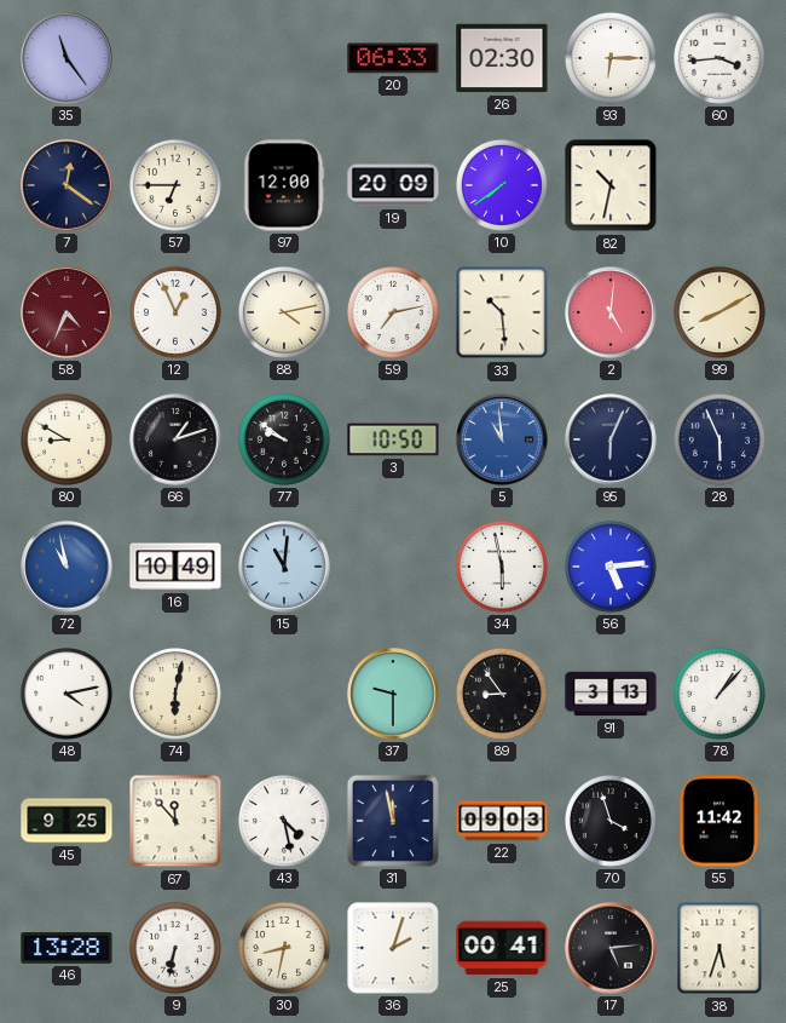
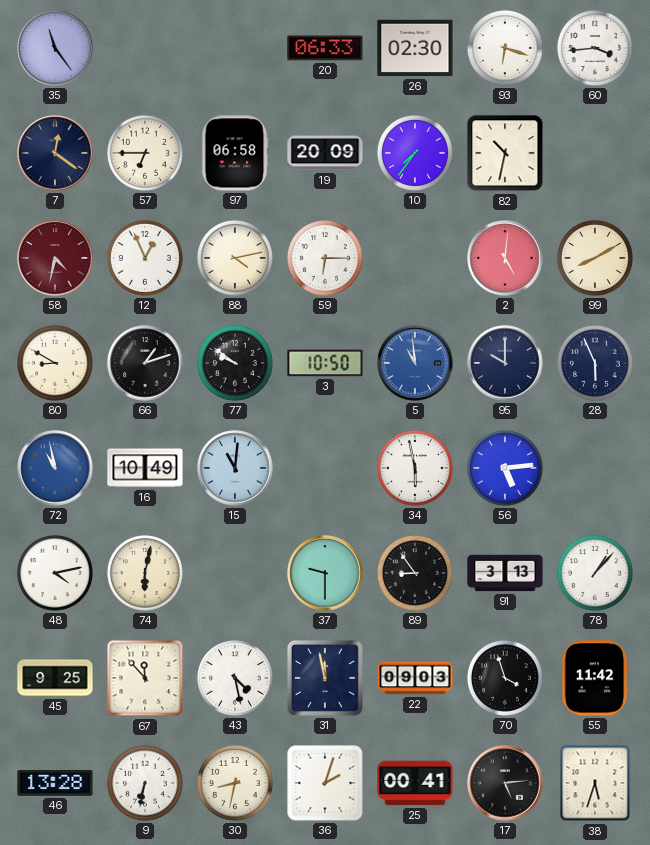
93: 6:15 -> 6:18 (505, 48)
97: 12:00 -> 06:58 (235, 153)
10: 7:39 -> 7:36 (415, 153)
58: 4:34 -> 4:32 (55, 258)
59: 7:13 -> 6:15 (325, 258)
33: 10:29 -> none (502, 312)
95: 6:04 -> 10:00 (505, 363)
